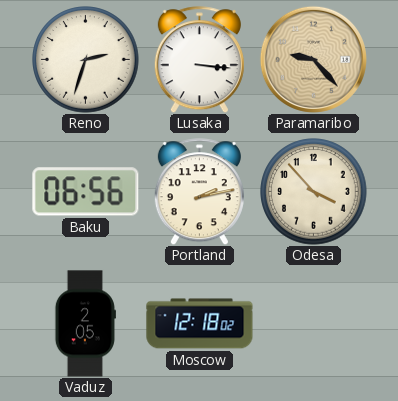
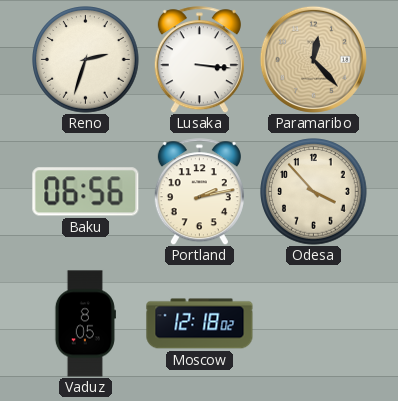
Paramaribo: 9:23 -> 12:23 (313, 59)
Vaduz: 2:05 -> 8:05 (85, 324)
